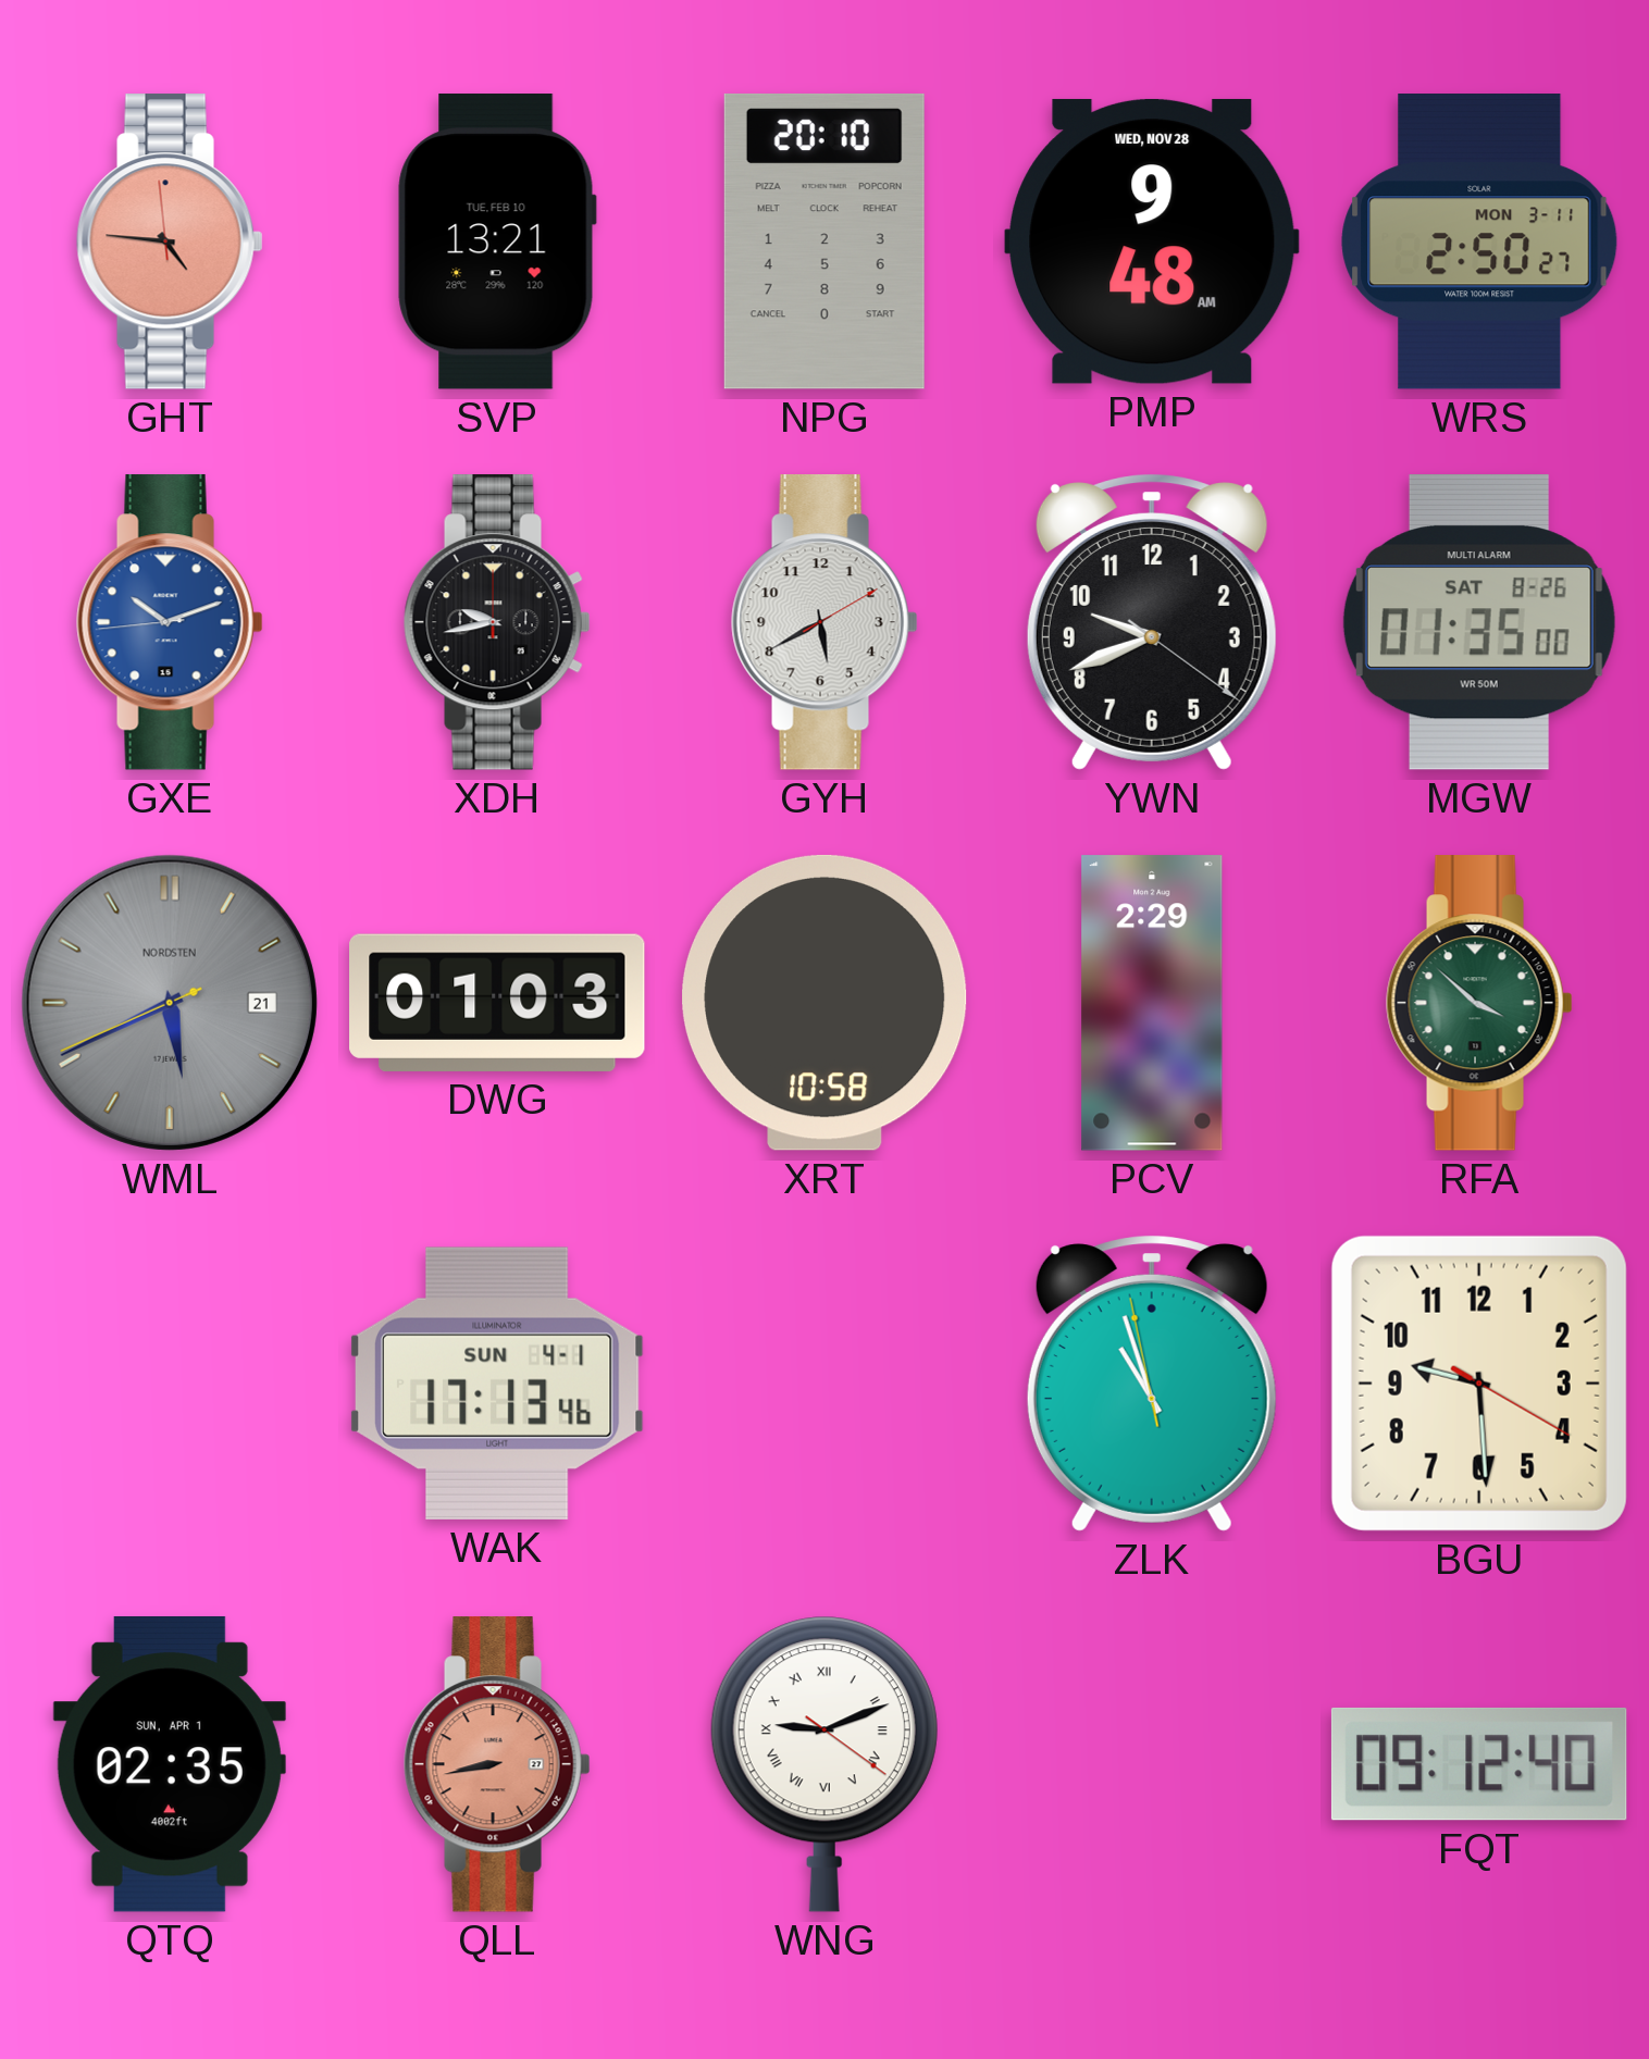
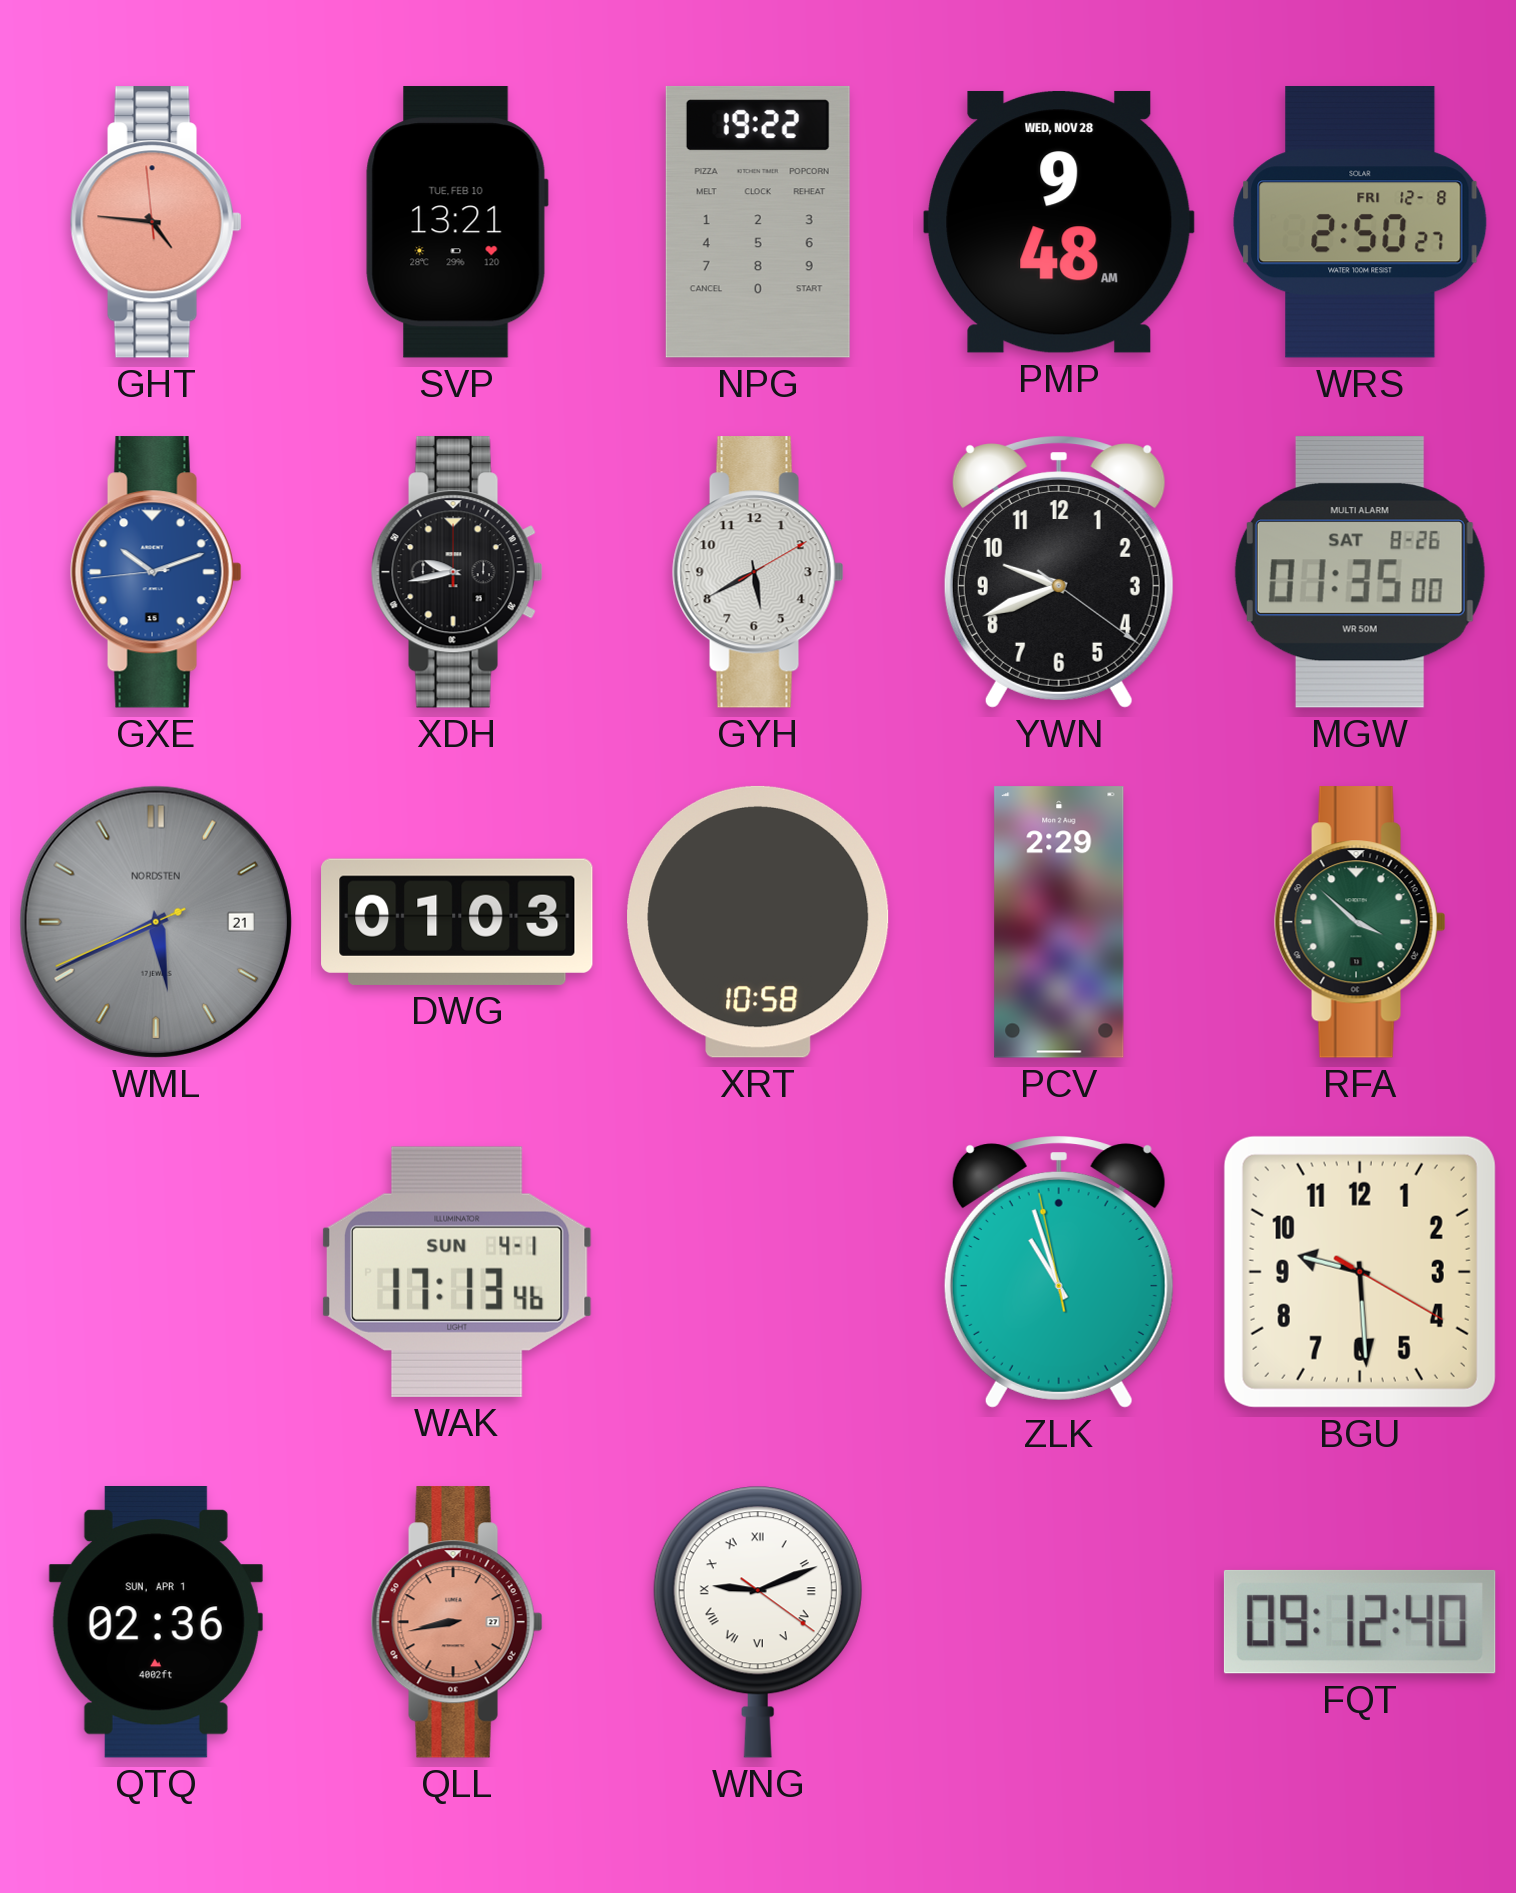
NPG: 20:10 -> 19:22 (758, 222)
WRS date: MON 3-11 -> FRI 12-8 (1360, 222)
QTQ: 02:35 -> 02:36 (156, 1623)
